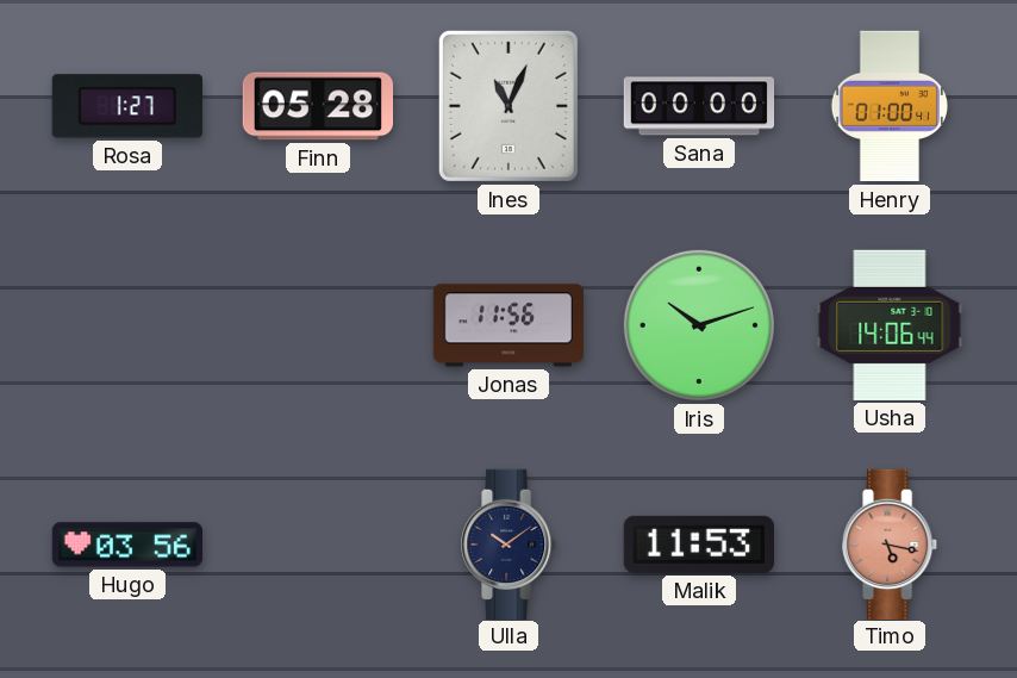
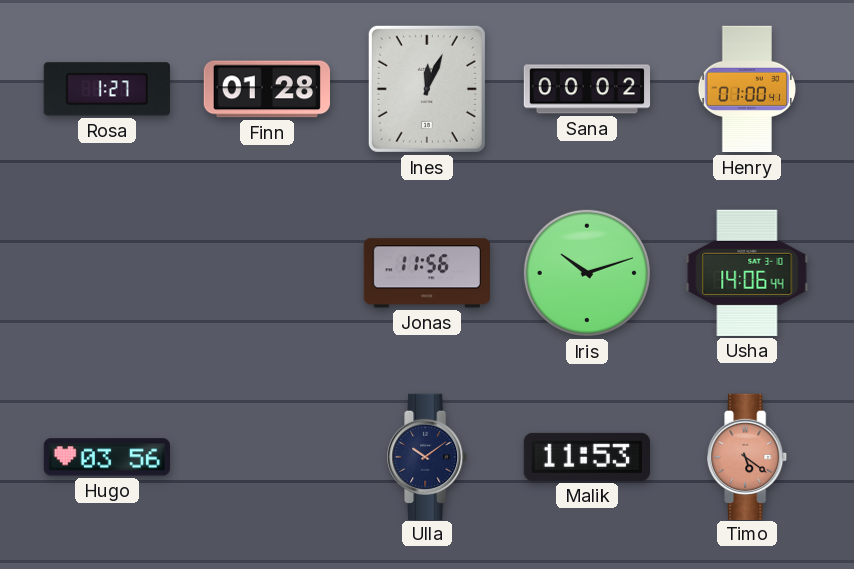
Finn: 05:28 -> 01:28 (266, 89)
Ines: 11:04 -> 12:04 (427, 89)
Sana: 00:00 -> 00:02 (587, 89)
Timo: 5:17 -> 5:21 (748, 456)
